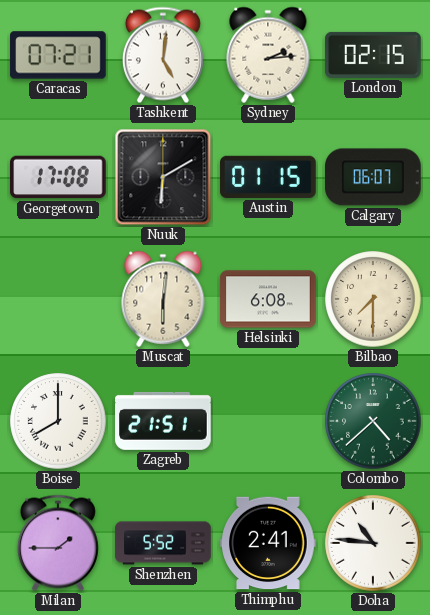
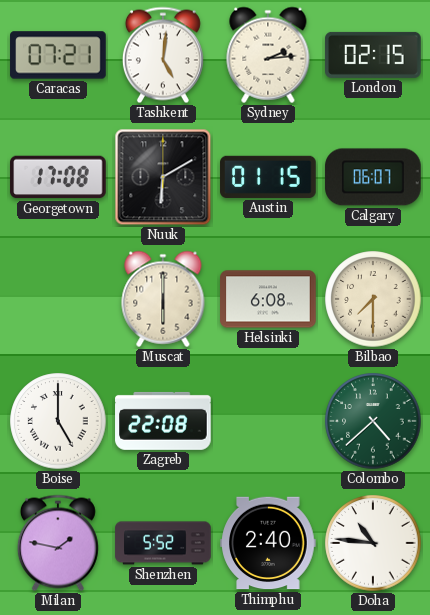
Muscat: 6:01 -> 6:00 (163, 299)
Boise: 8:00 -> 5:00 (58, 421)
Zagreb: 21:51 -> 22:08 (163, 421)
Milan: 1:45 -> 1:47 (58, 543)
Thimphu: 2:41 -> 2:40 (268, 543)
